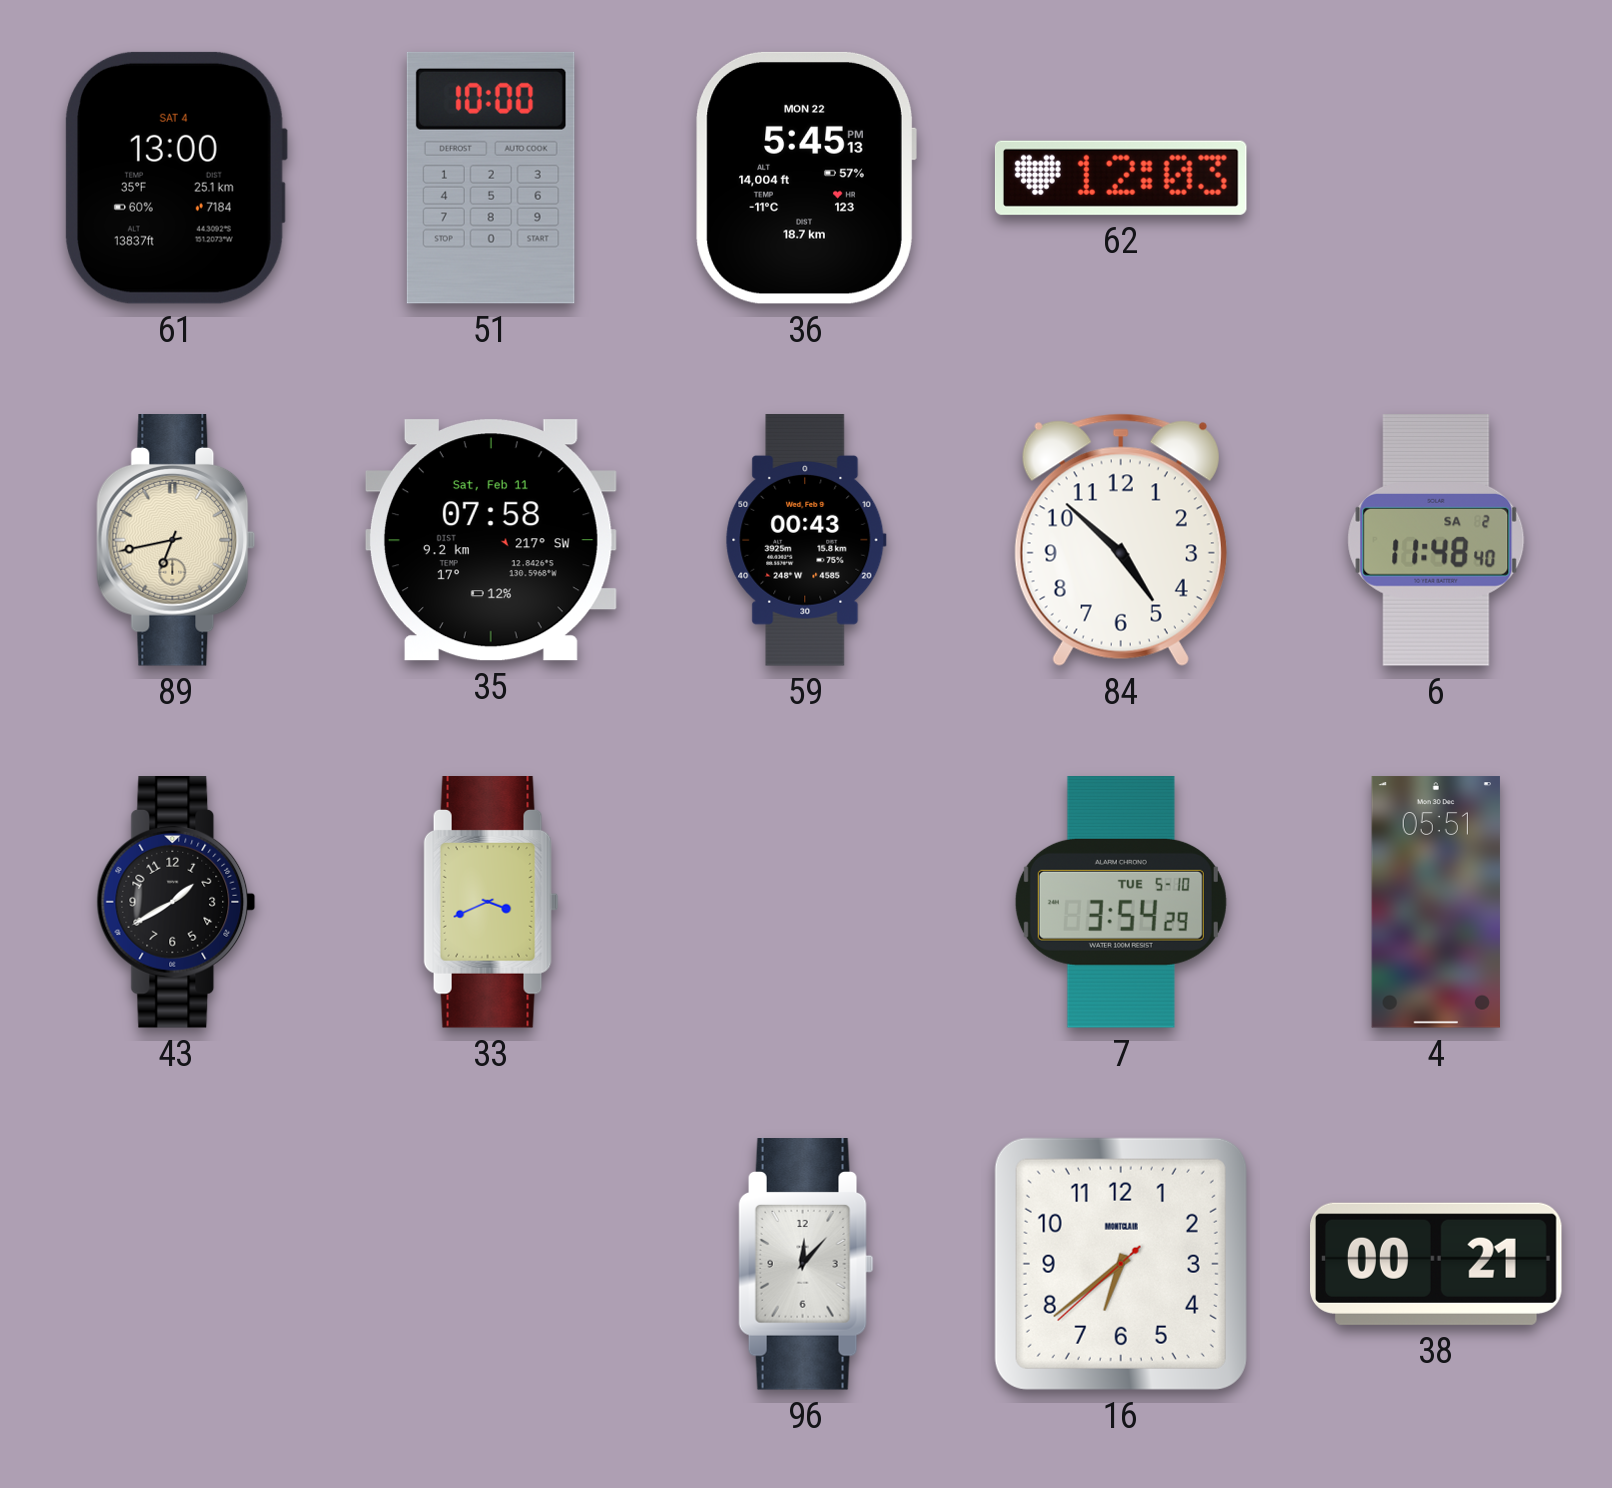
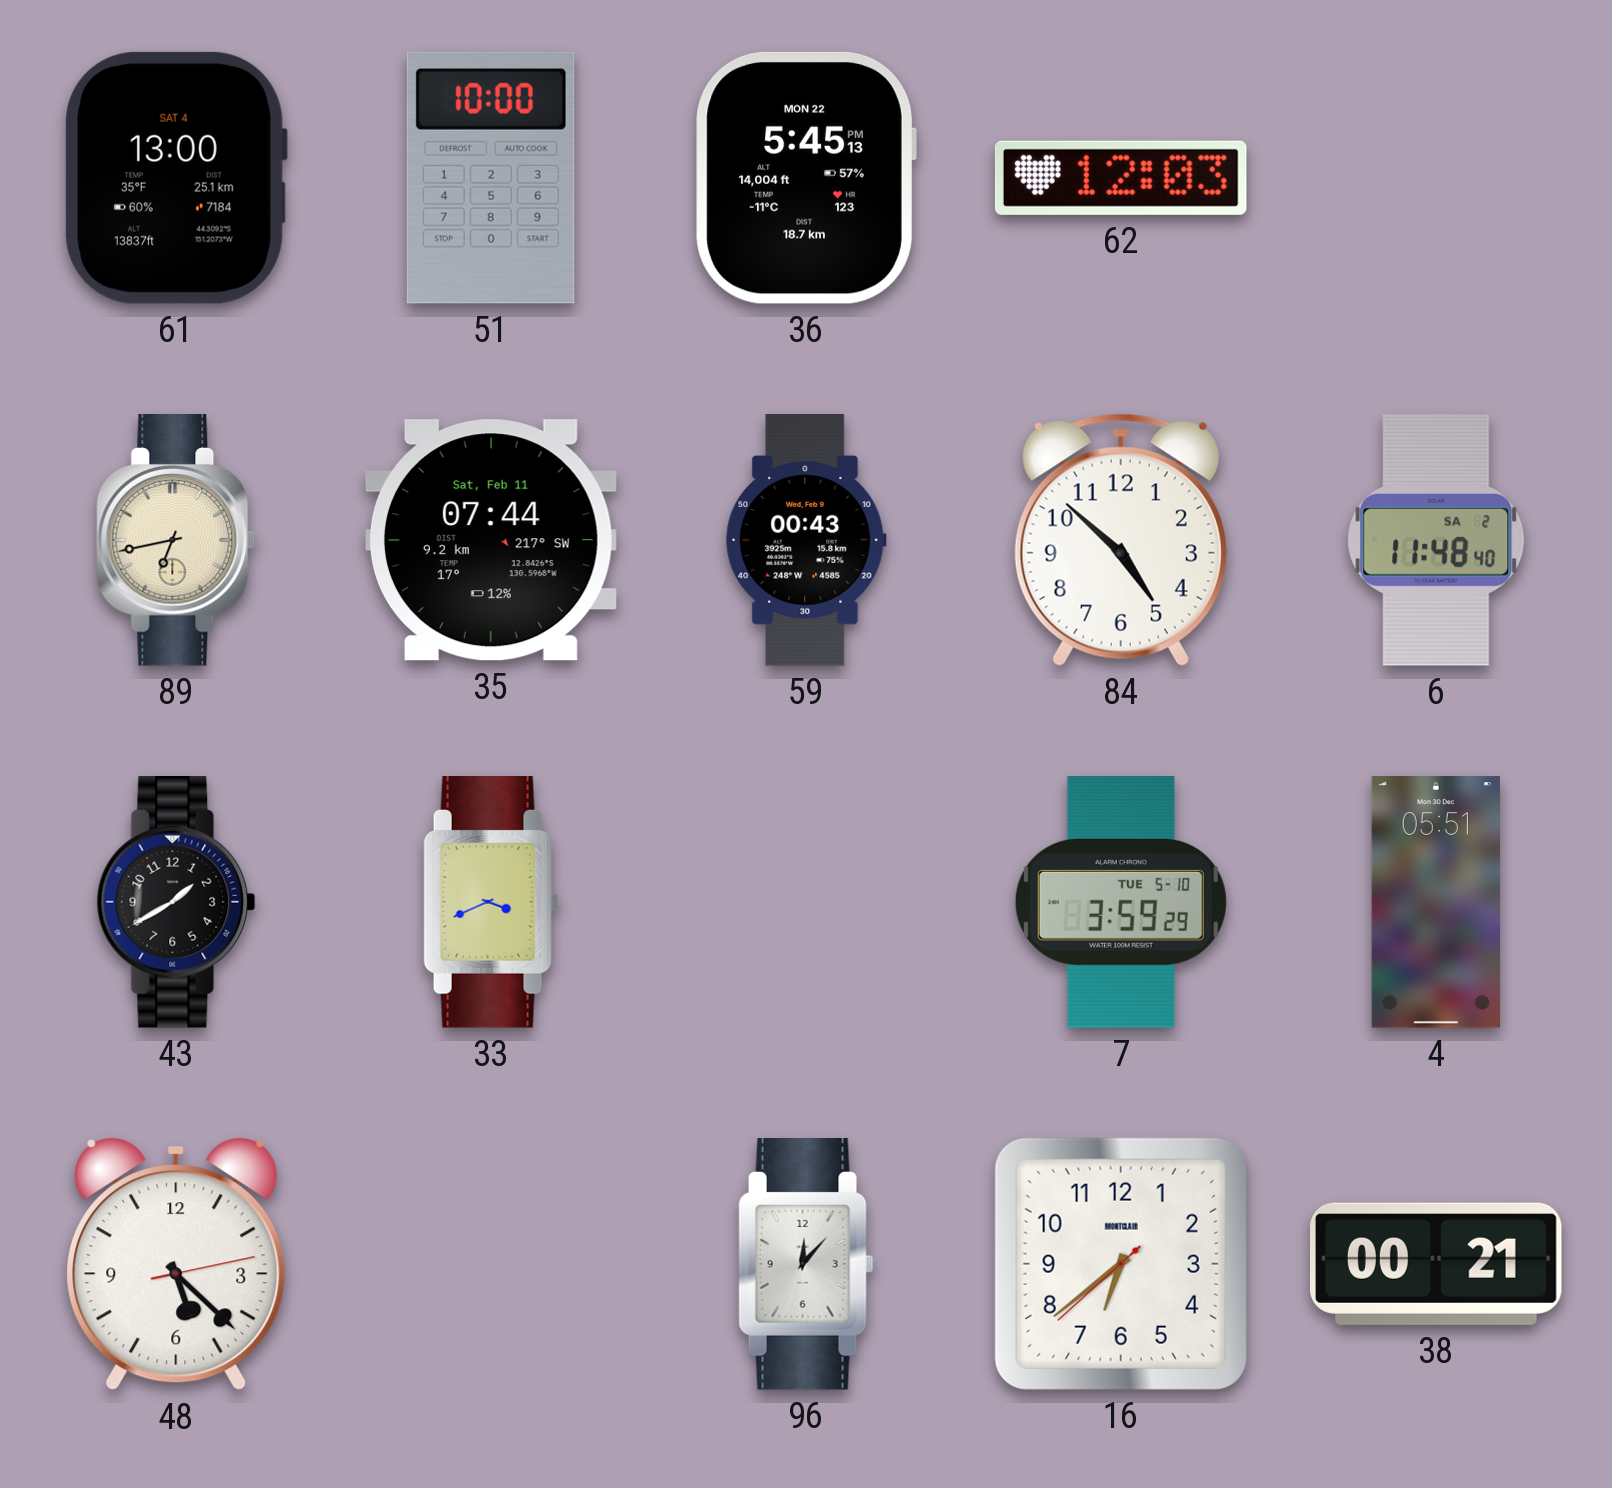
35: 07:58 -> 07:44 (491, 540)
7: 3:54 -> 3:59 (1121, 903)
48: none -> 5:22 (176, 1264)
